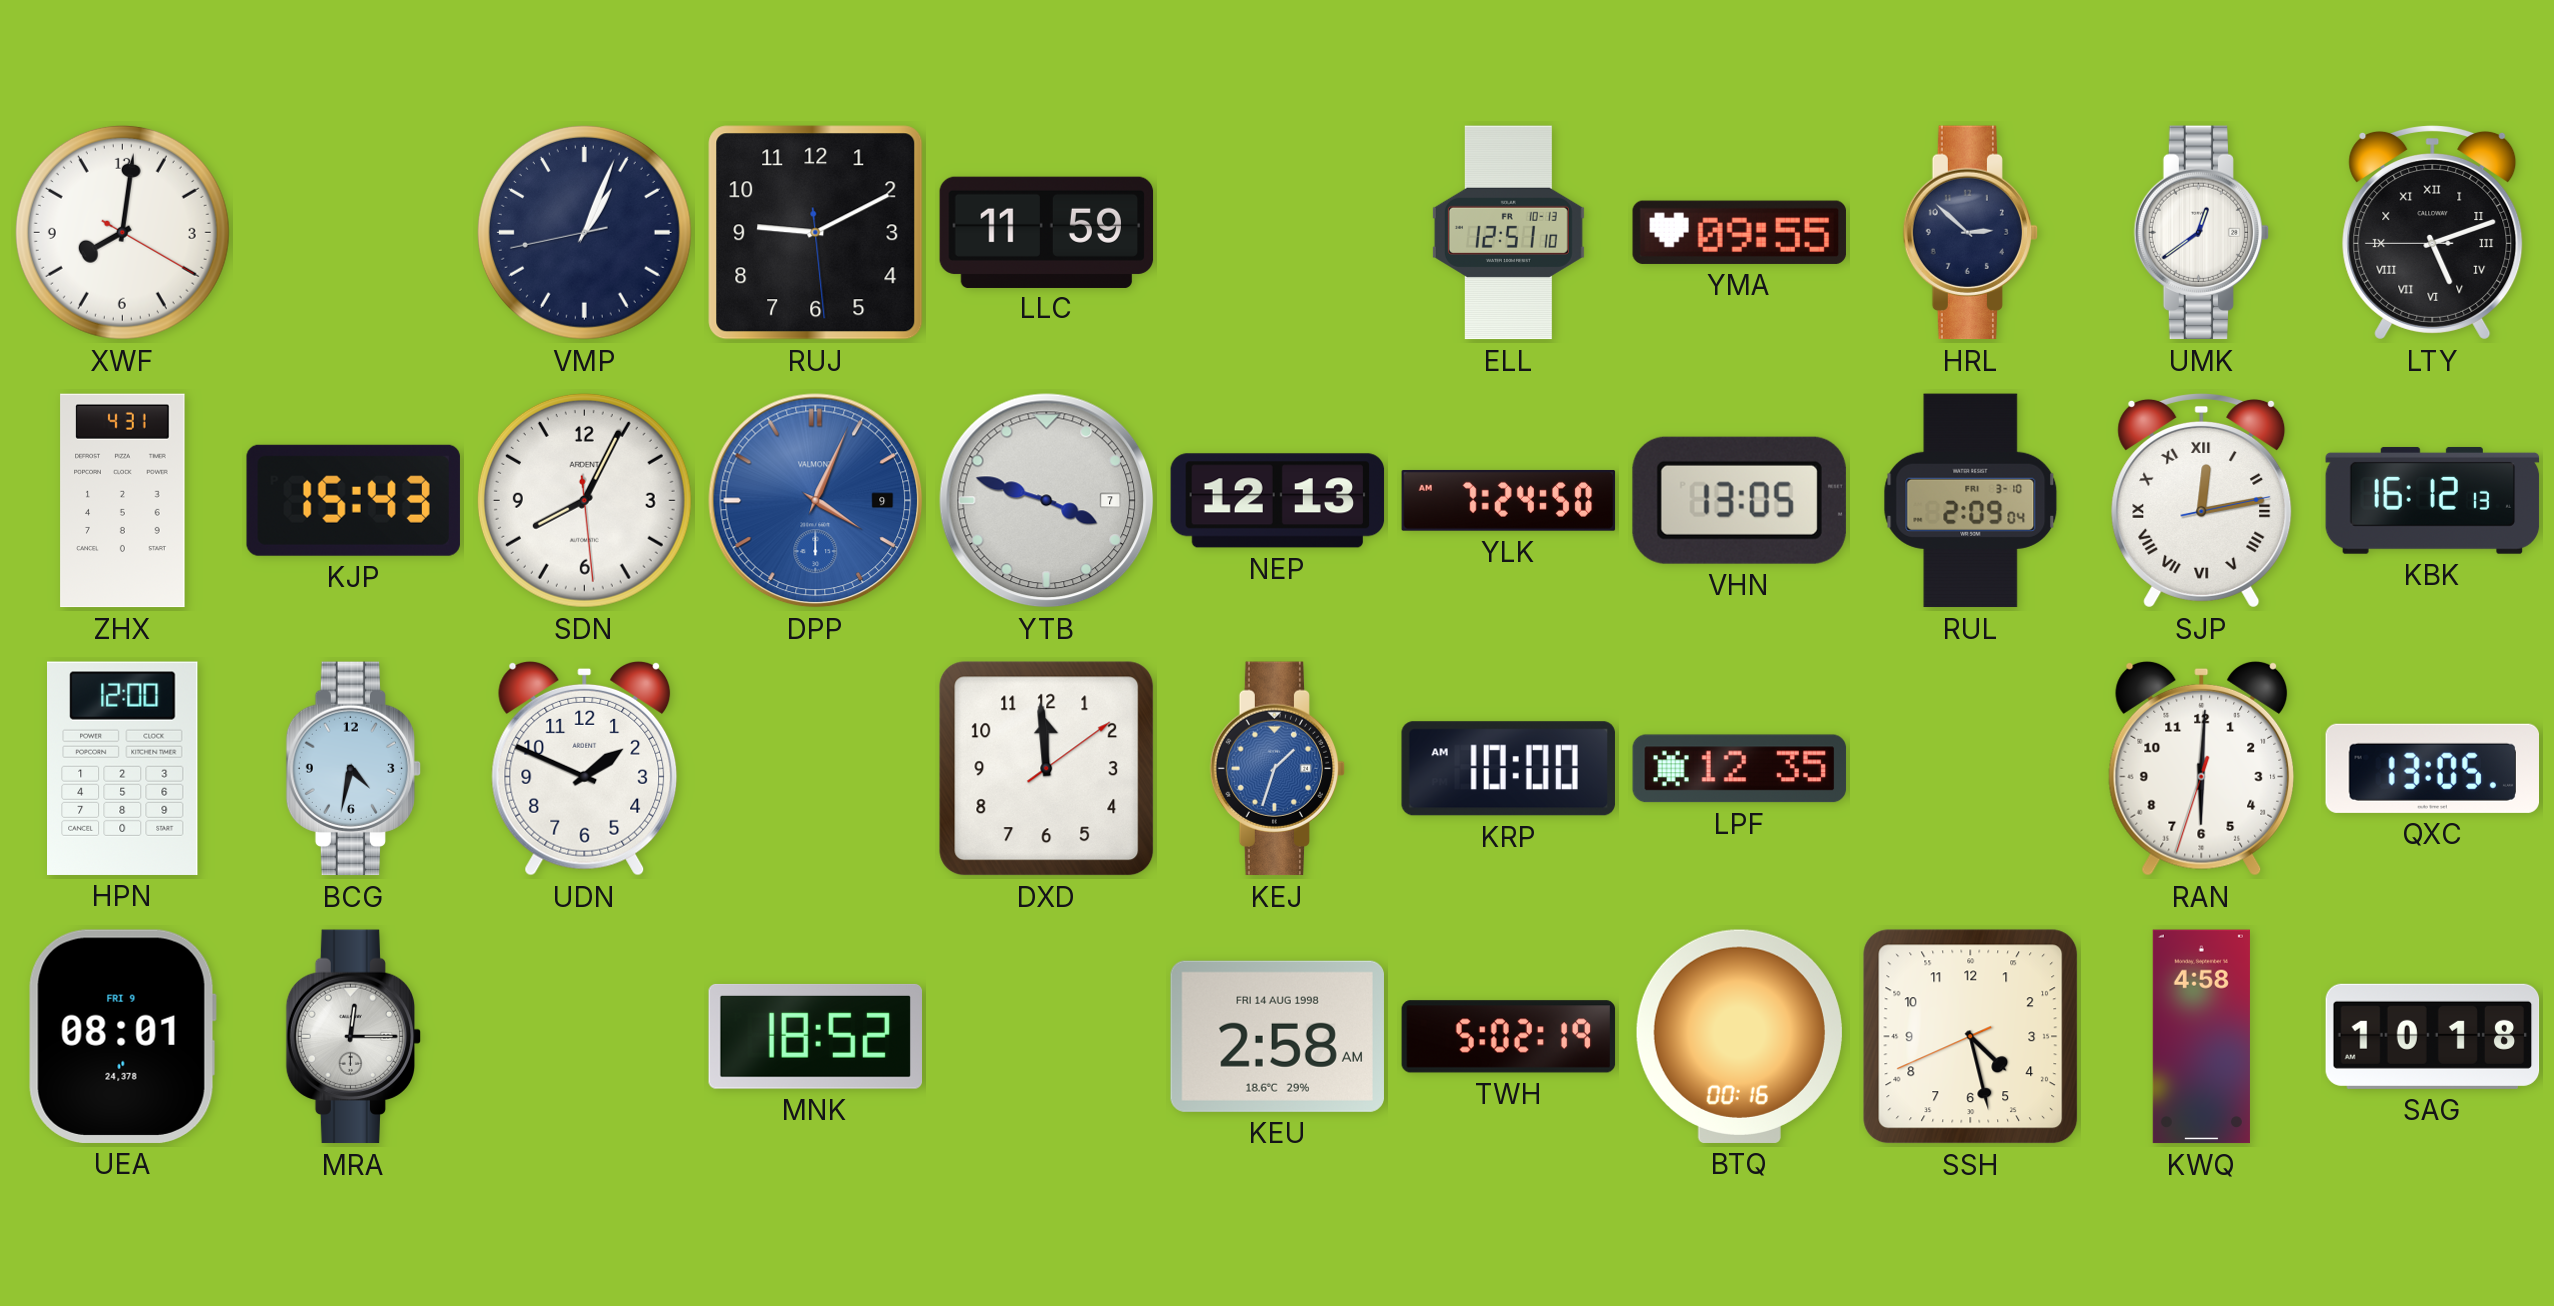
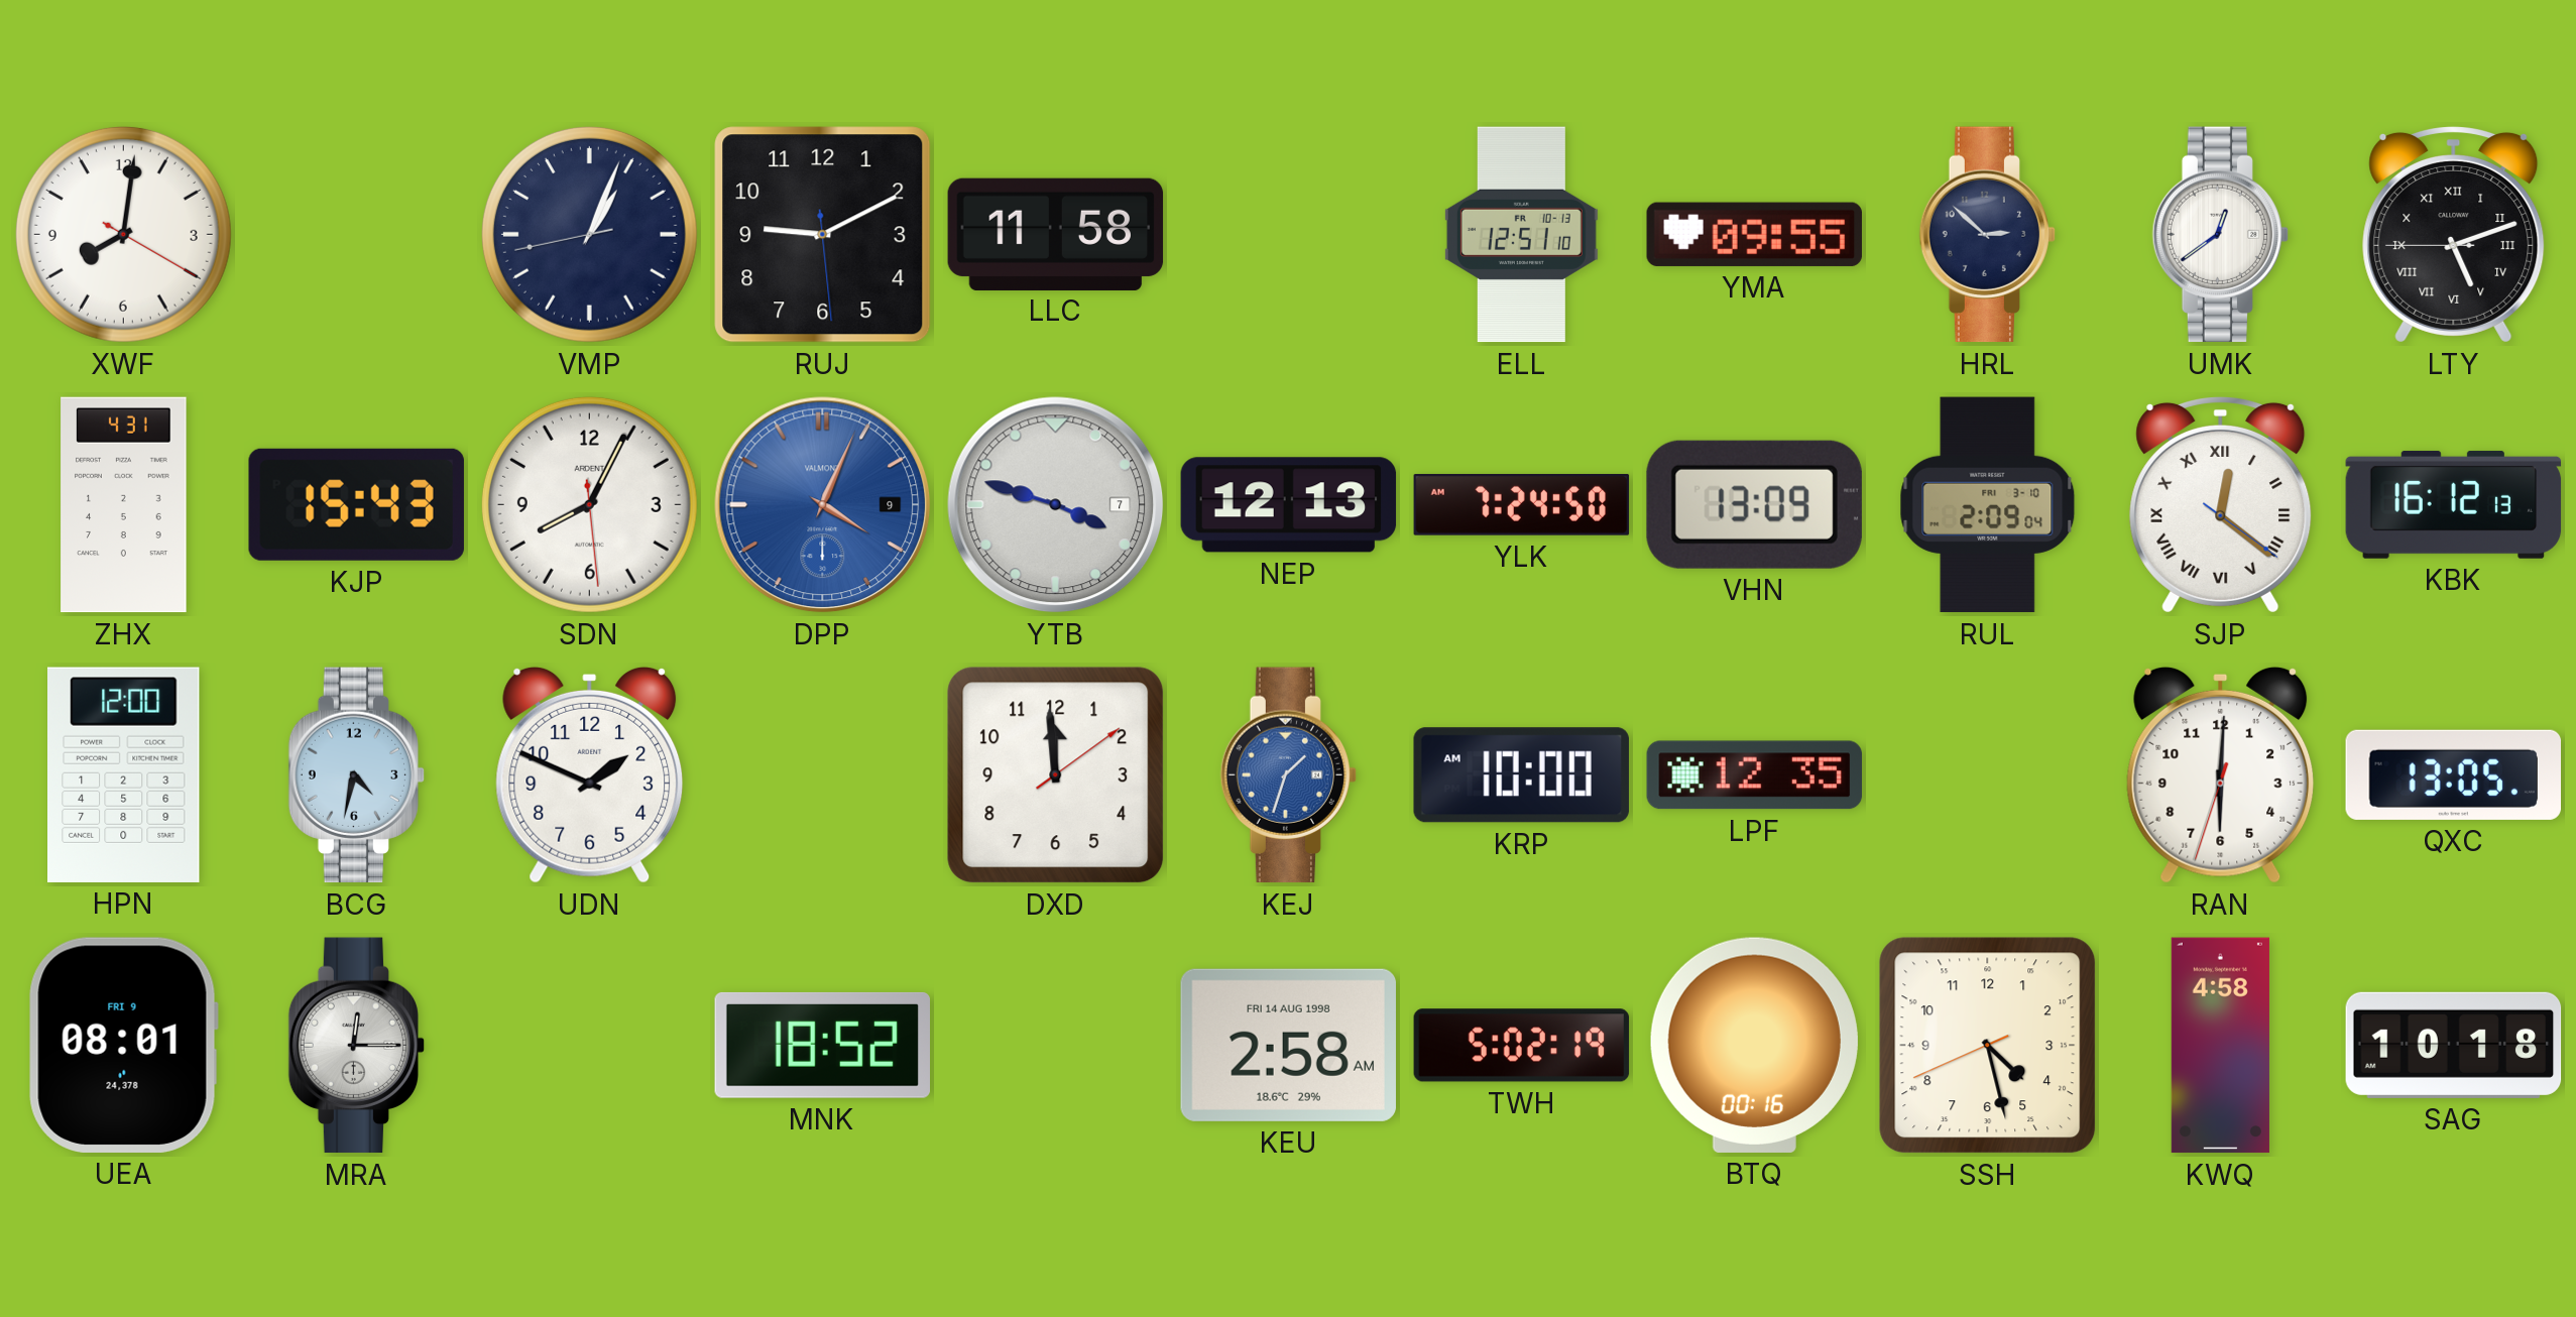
LLC: 11:59 -> 11:58 (1056, 234)
VHN: 13:05 -> 13:09 (1754, 504)
SJP: 12:13 -> 12:21 (2221, 504)
